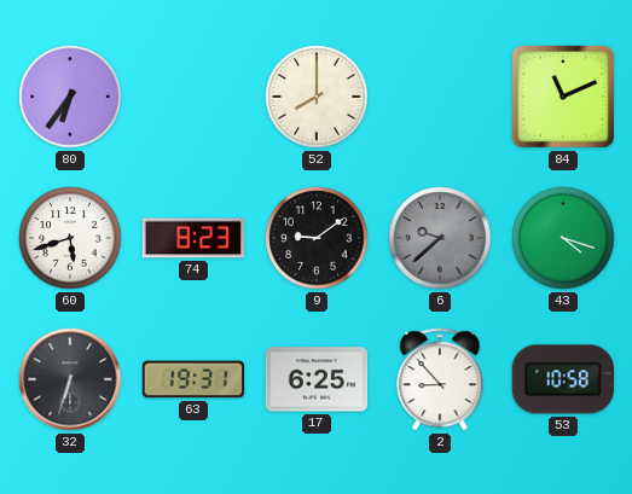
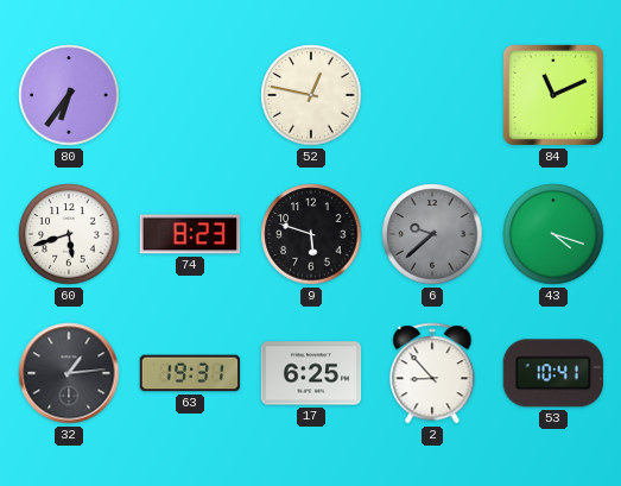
52: 8:00 -> 12:47 (311, 95)
9: 9:09 -> 5:48 (311, 234)
32: 6:33 -> 1:14 (69, 373)
53: 10:58 -> 10:41 (553, 373)
